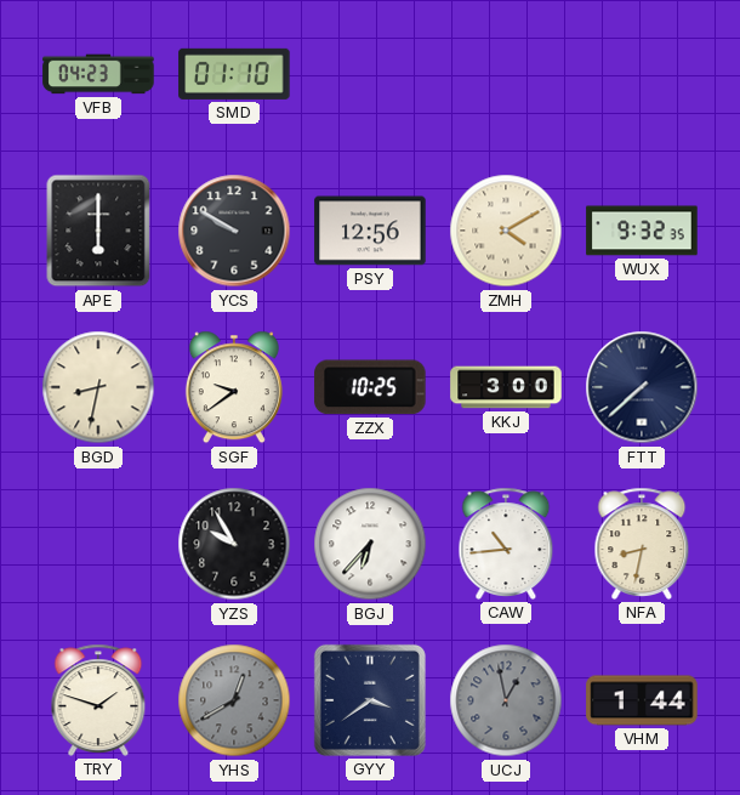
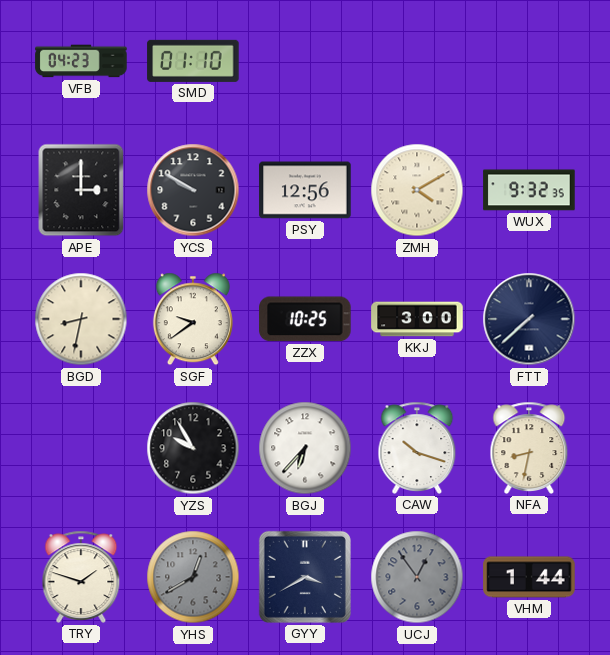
APE: 6:00 -> 3:00 (81, 190)
CAW: 10:44 -> 10:18 (417, 448)
GYY: 3:39 -> 3:40 (305, 577)
UCJ: 12:58 -> 12:54 (417, 577)
